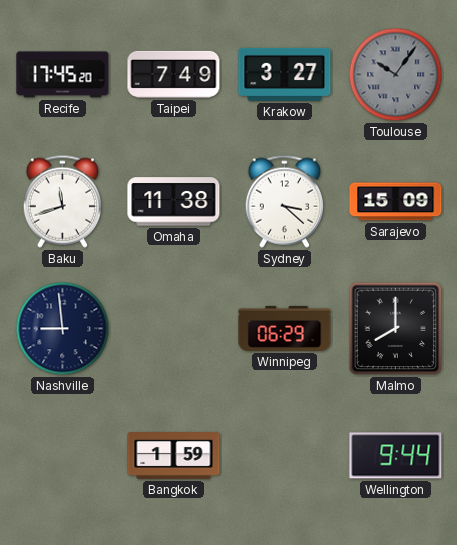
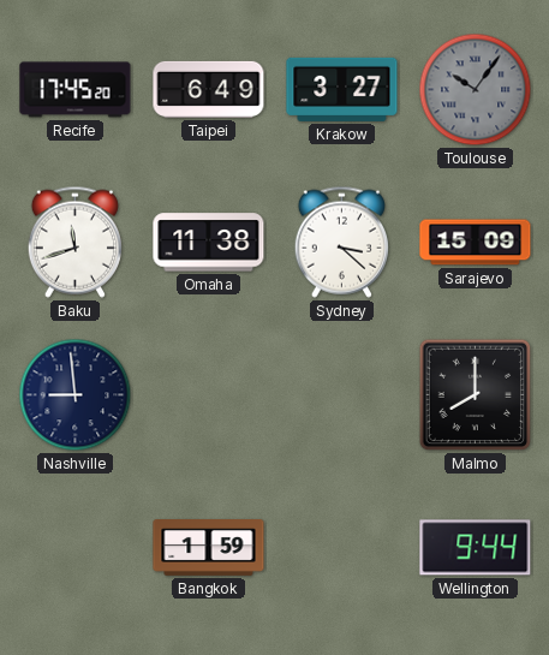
Taipei: 7:49 -> 6:49 (209, 89)
Winnipeg: 06:29 -> none (285, 328)
